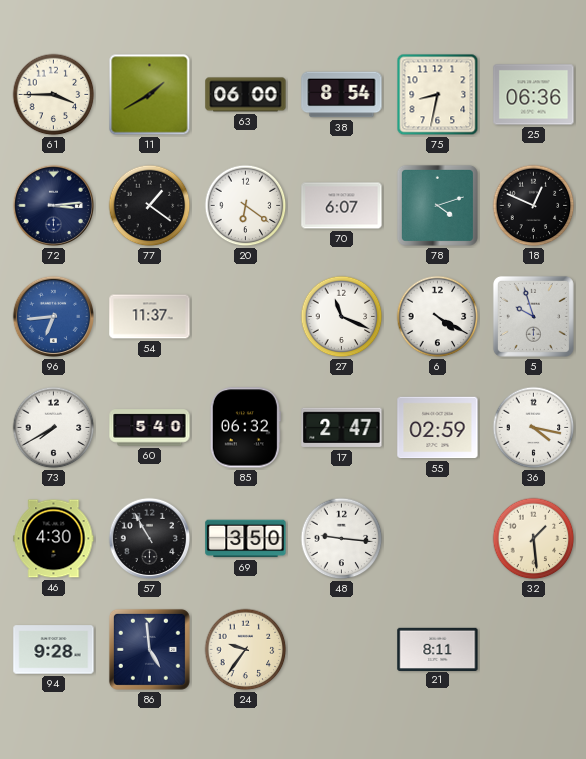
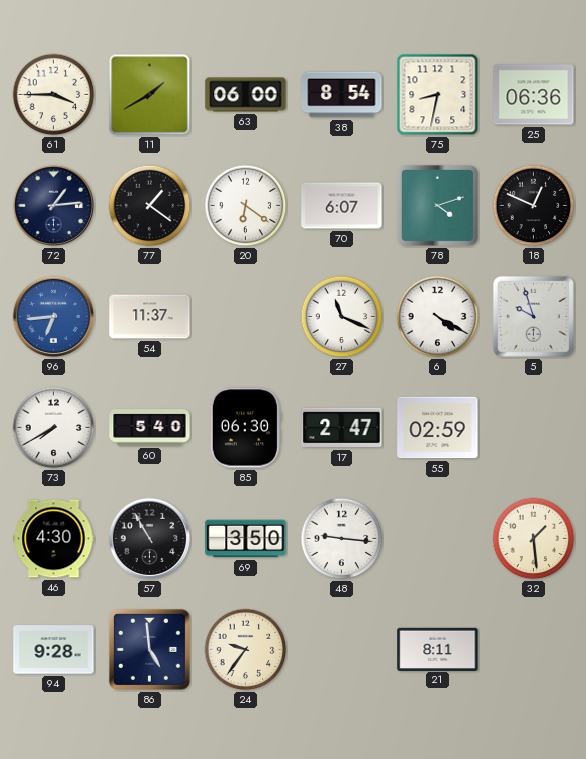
72: 3:14 -> 1:14 (54, 206)
85: 06:32 -> 06:30 (245, 428)
36: 4:17 -> none (534, 428)
